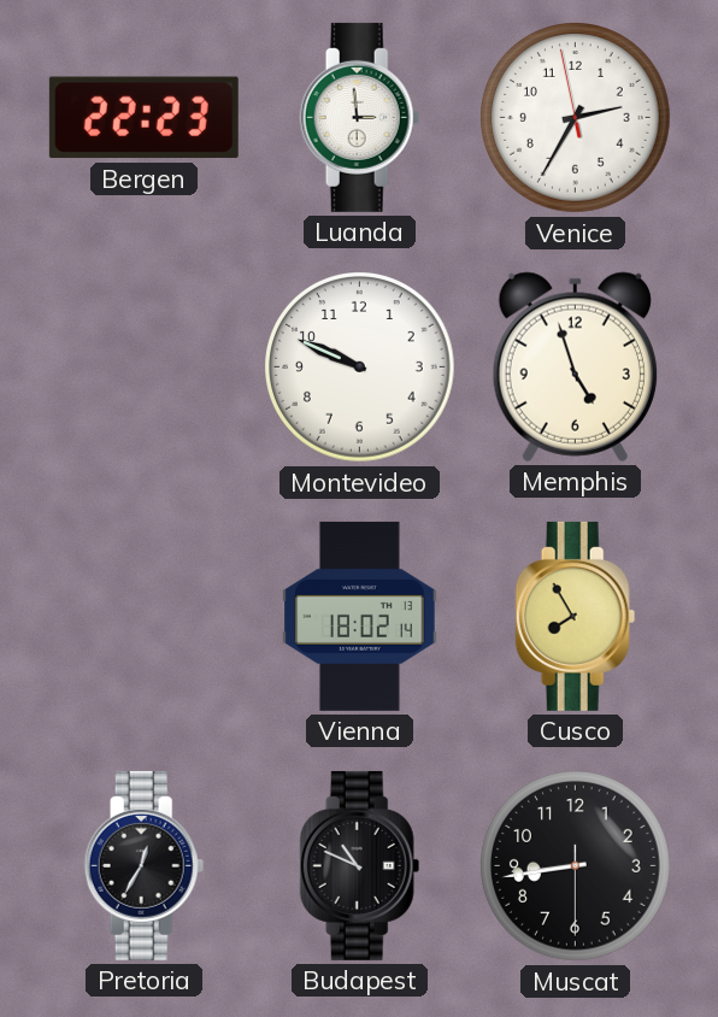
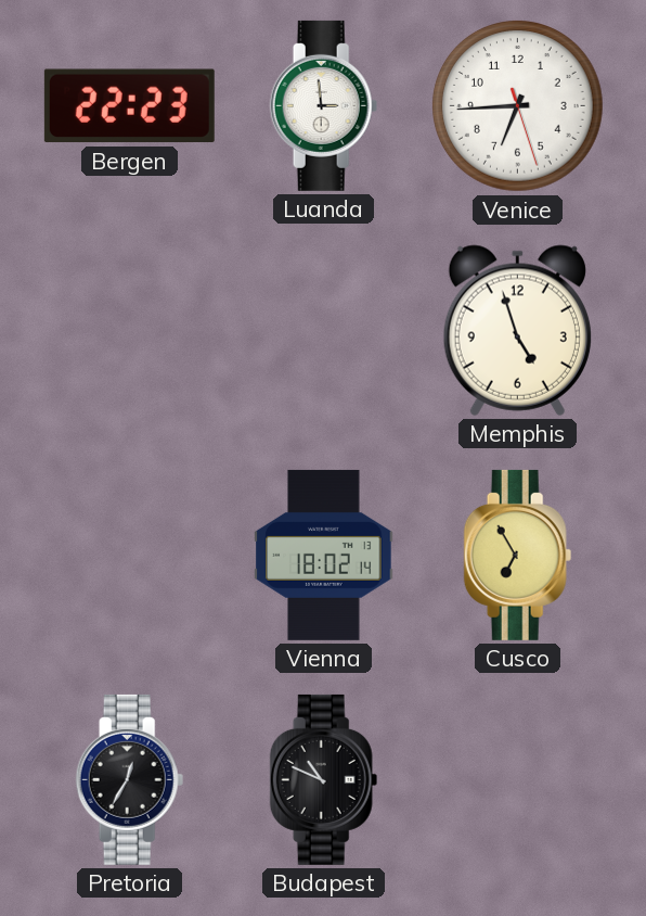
Venice: 2:34 -> 6:44 (518, 106)
Montevideo: 9:49 -> none (360, 368)
Cusco: 7:55 -> 6:55 (518, 555)
Muscat: 8:43 -> none (576, 866)
